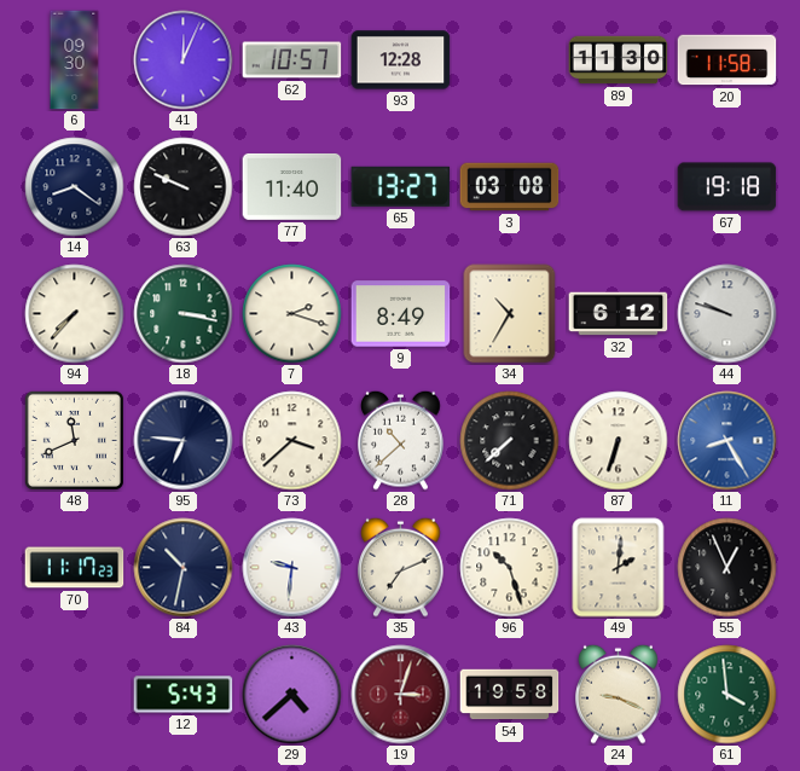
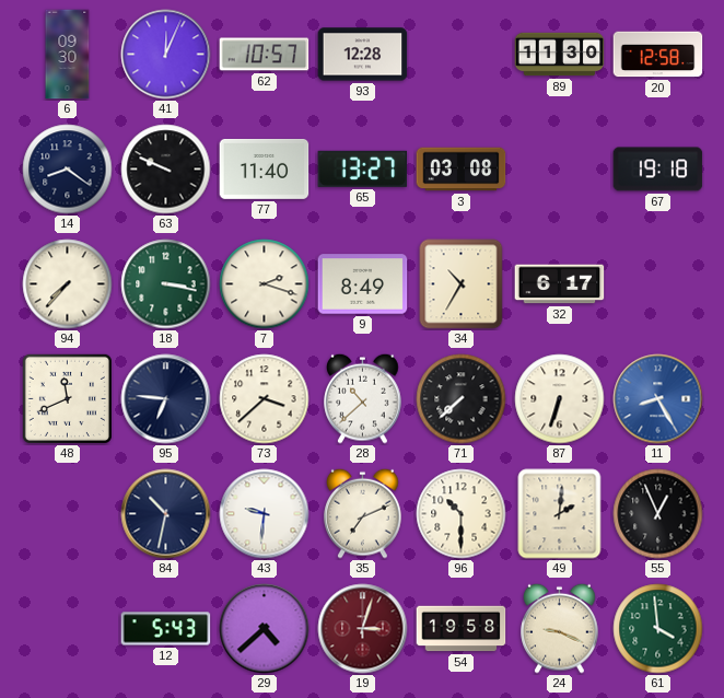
20: 11:58 -> 12:58 (658, 55)
32: 6:12 -> 6:17 (560, 284)
44: 9:48 -> none (727, 314)
70: 11:17 -> none (75, 568)
96: 10:27 -> 10:30 (462, 514)
